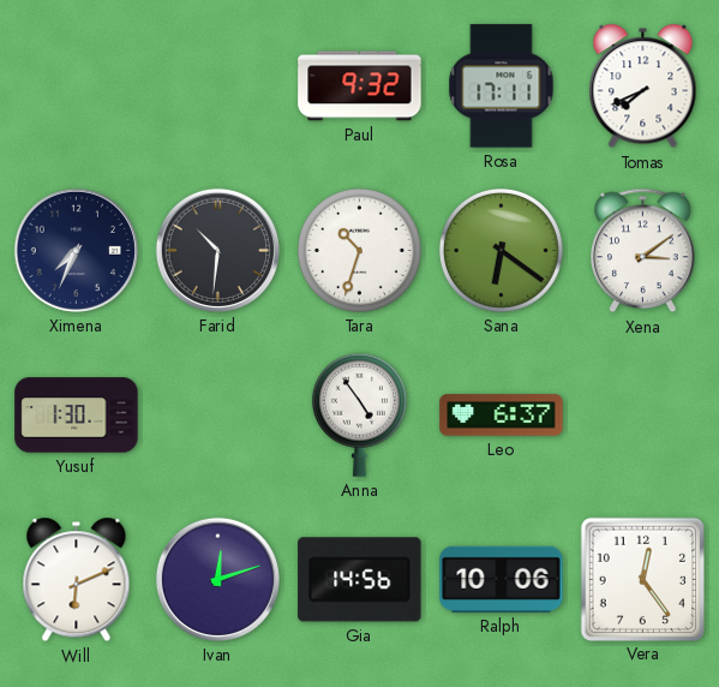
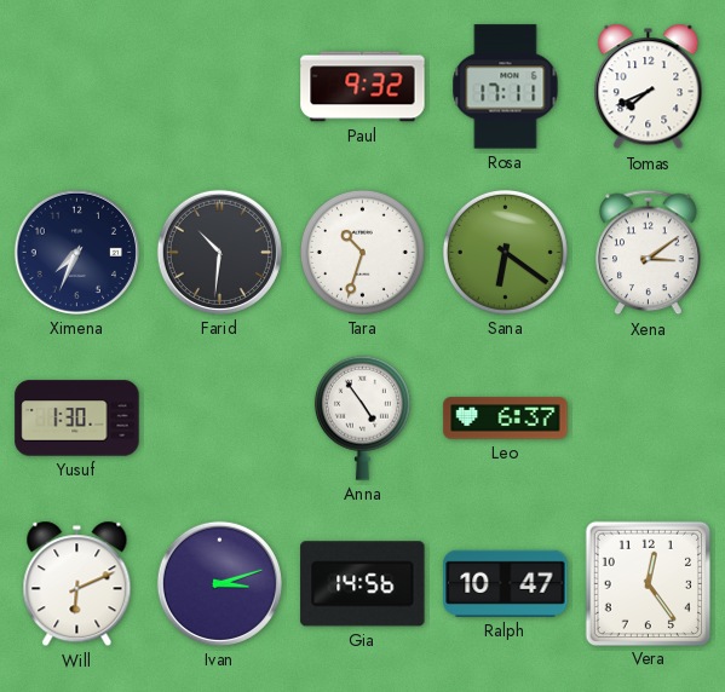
Ivan: 12:12 -> 3:12 (219, 583)
Ralph: 10:06 -> 10:47 (506, 583)
